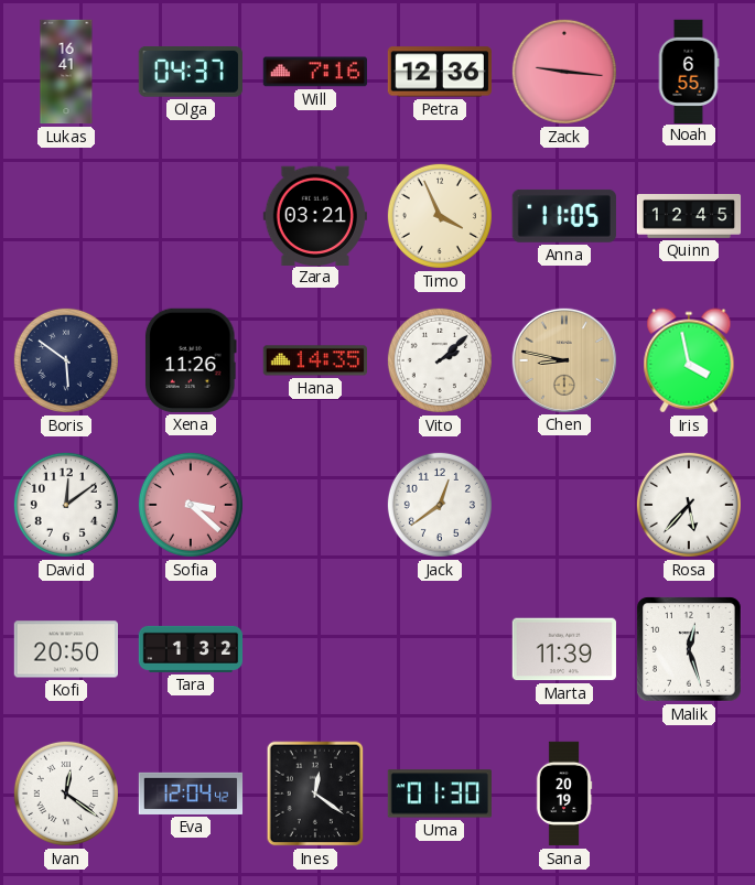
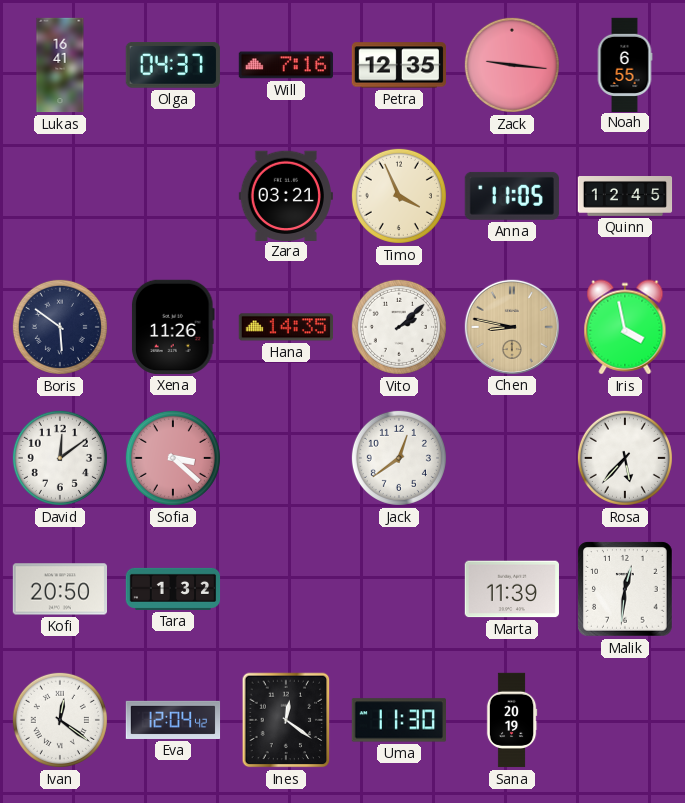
Petra: 12:36 -> 12:35 (399, 65)
Malik: 12:27 -> 12:31 (625, 589)
Uma: 01:30 -> 11:30 (399, 720)
